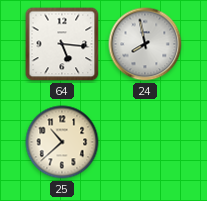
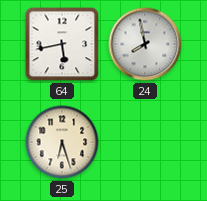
64: 5:16 -> 5:43 (62, 44)
25: 10:38 -> 6:27 (62, 142)
